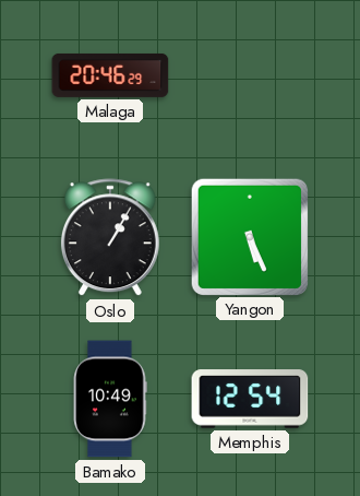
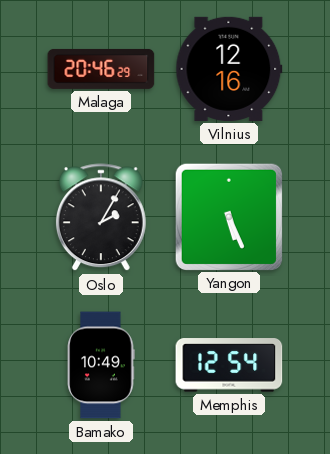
Vilnius: none -> 12:16 (229, 69)
Oslo: 1:05 -> 2:05 (101, 218)
